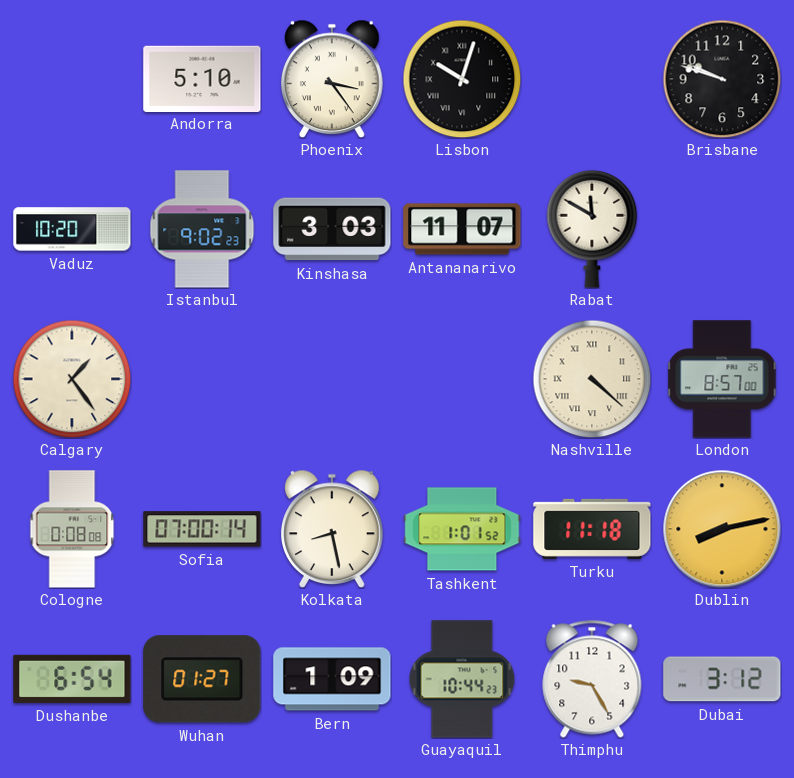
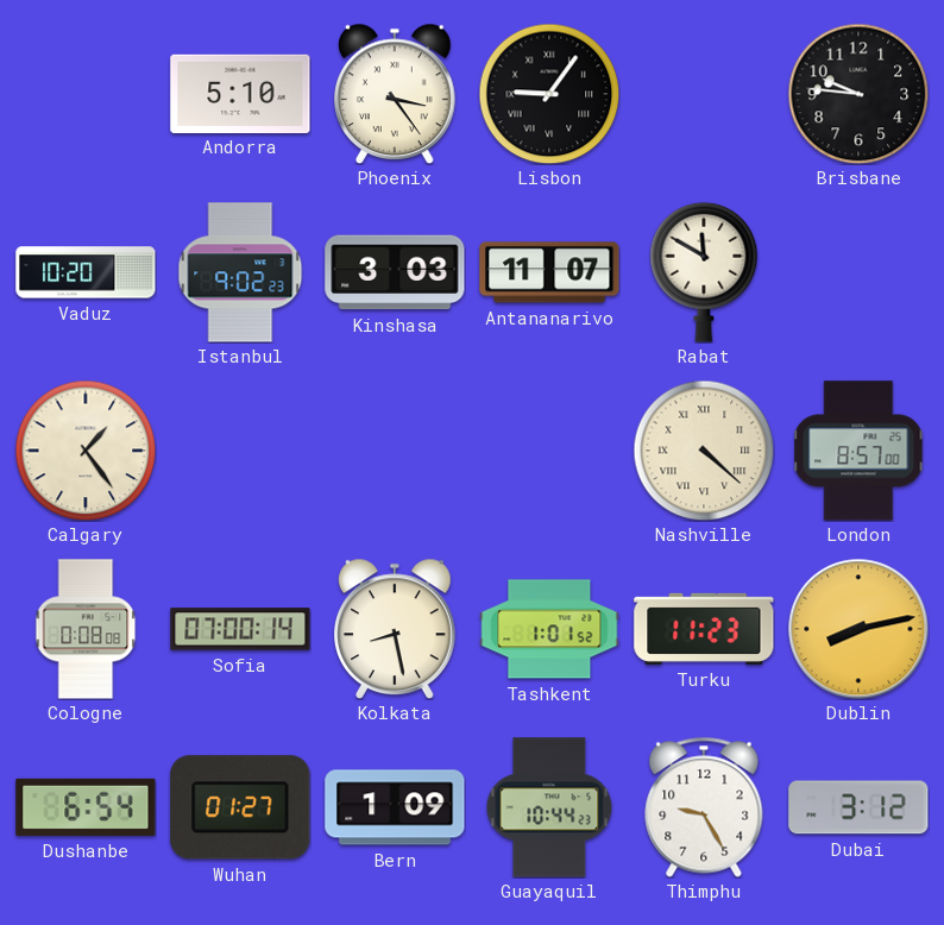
Lisbon: 10:03 -> 9:06 (549, 94)
Brisbane: 9:48 -> 9:46 (858, 94)
Turku: 11:18 -> 11:23 (704, 629)
